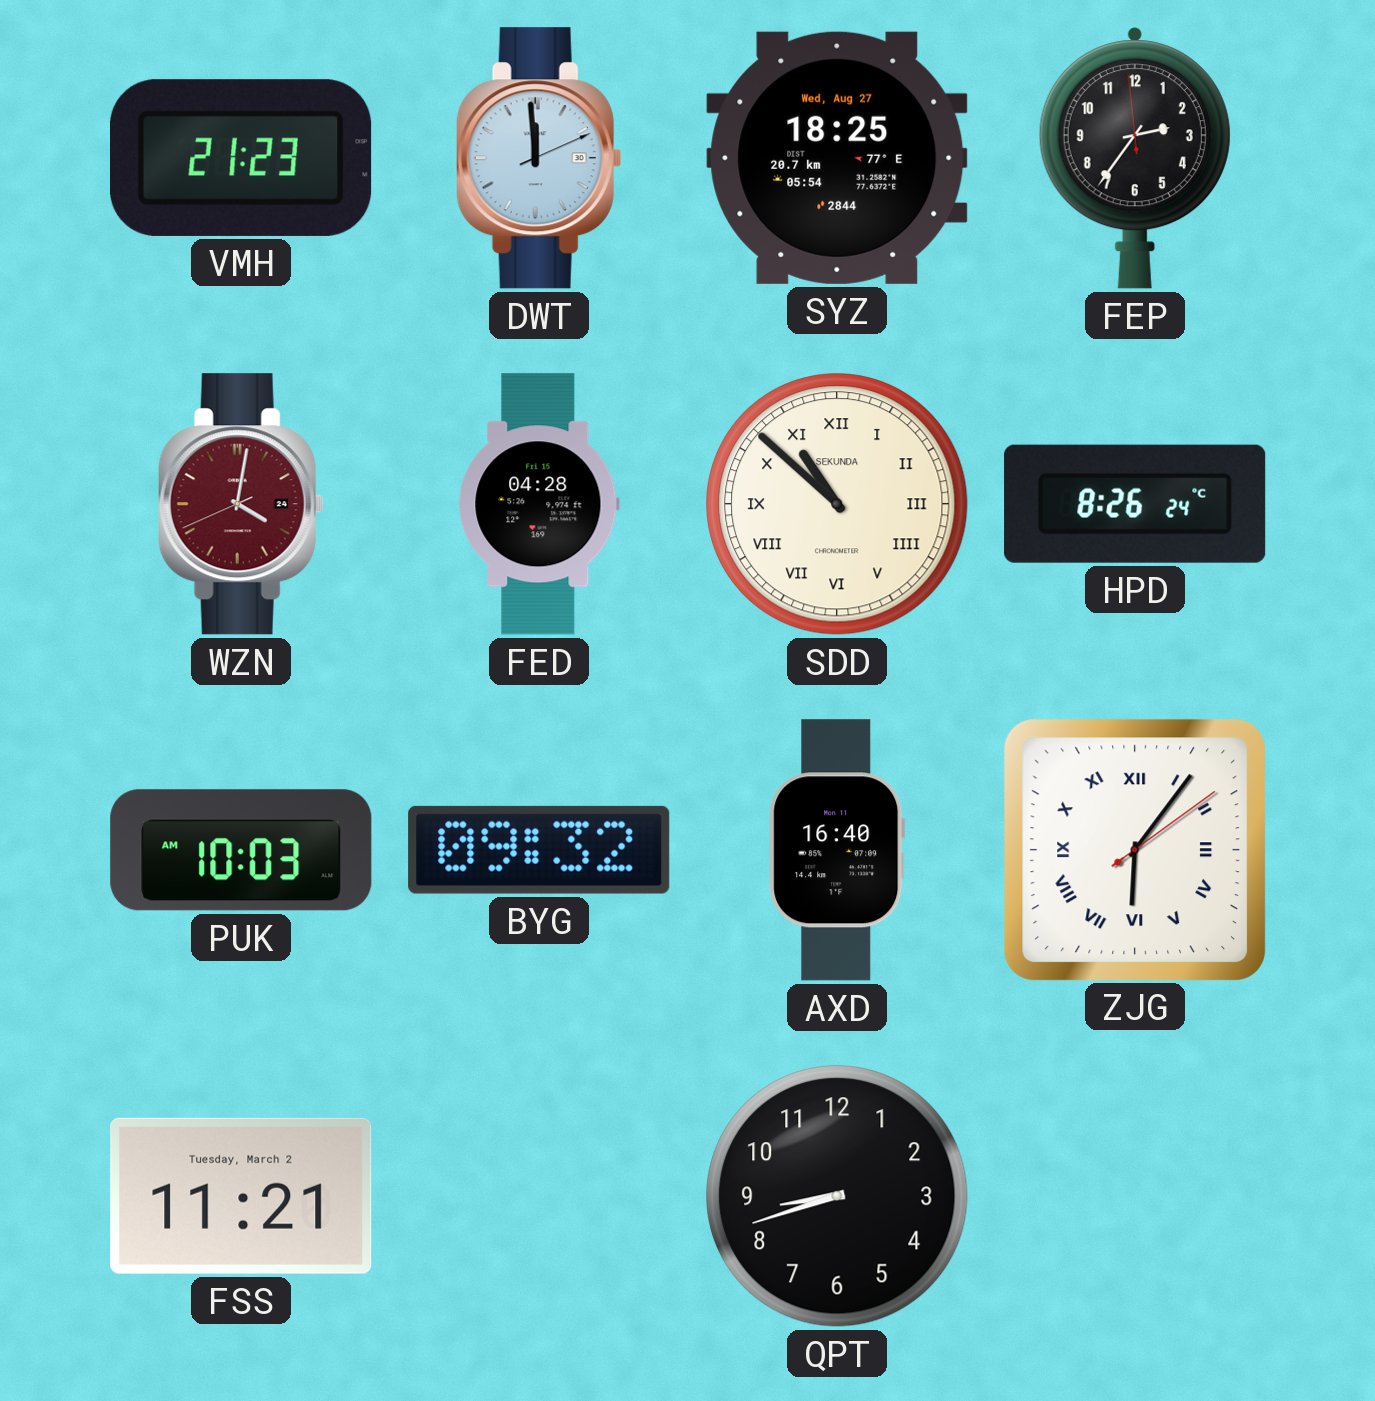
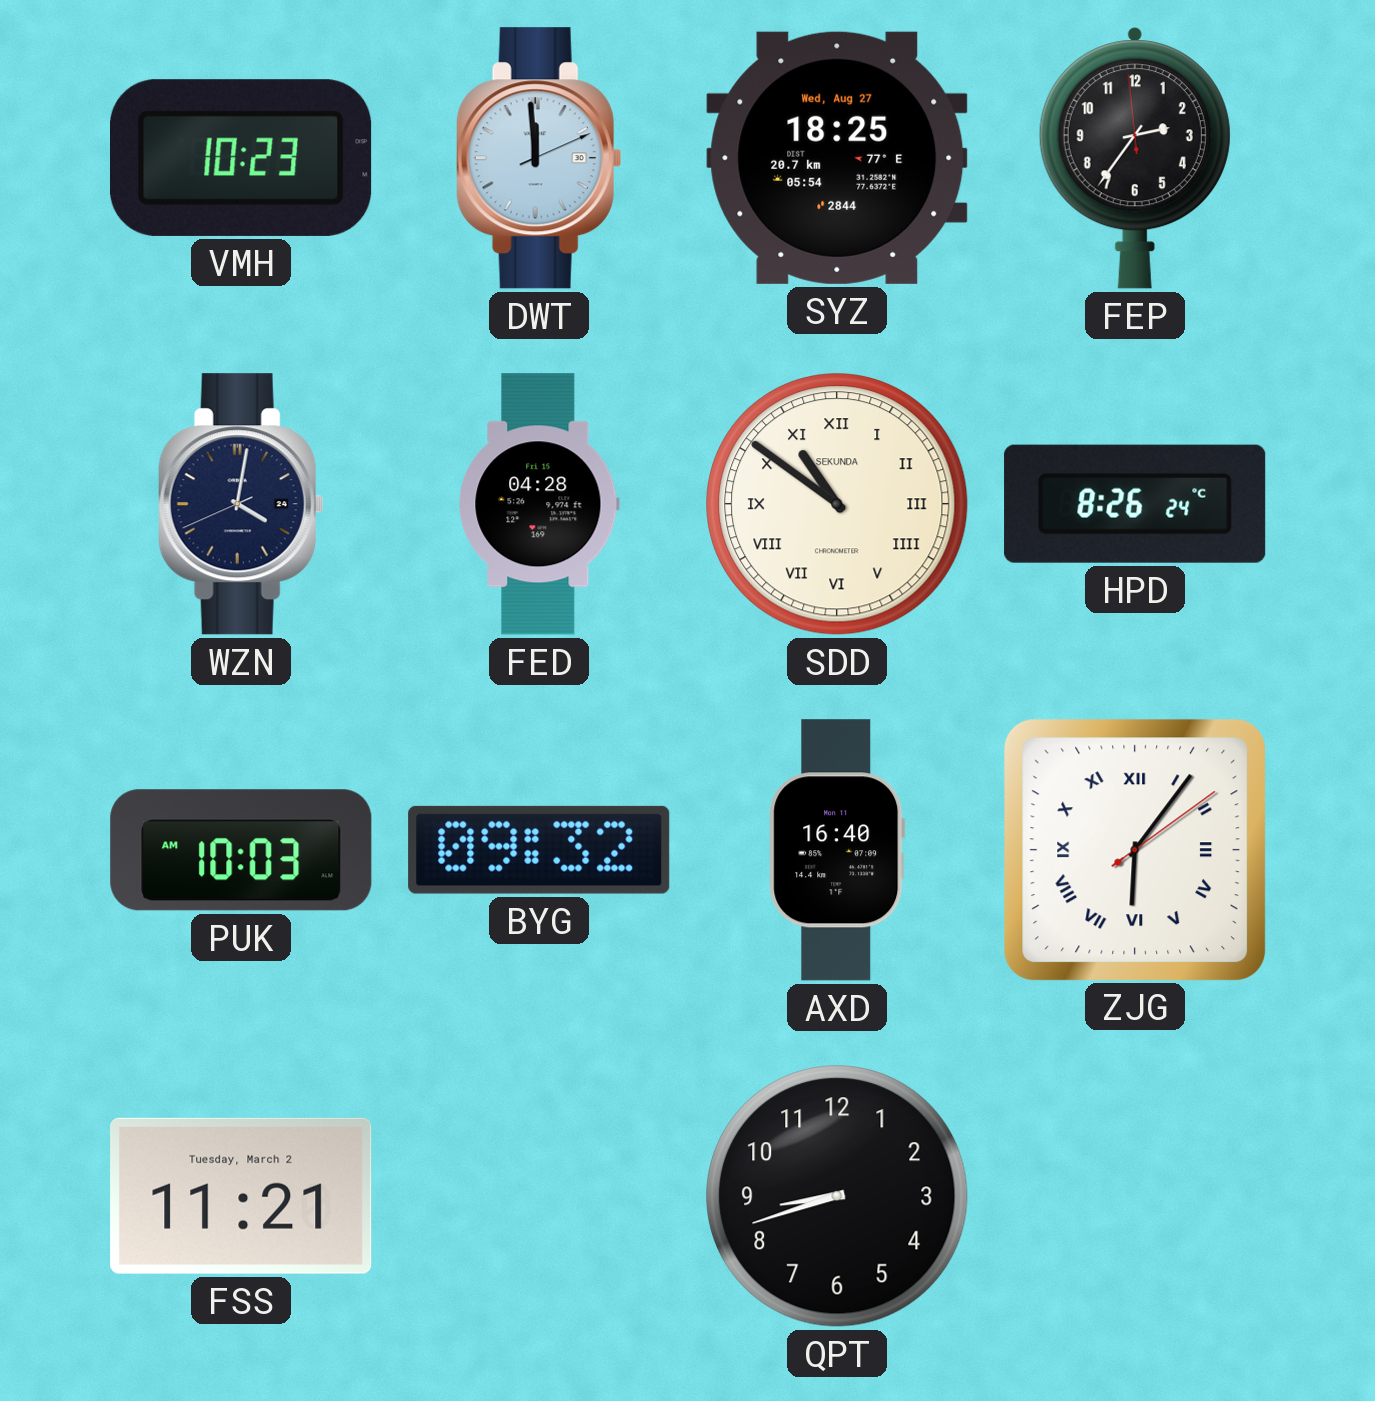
VMH: 21:23 -> 10:23 (242, 158)
WZN dial: burgundy -> navy (241, 504)
SDD: 10:52 -> 10:51 (837, 504)
